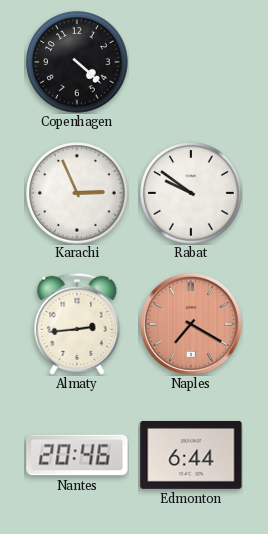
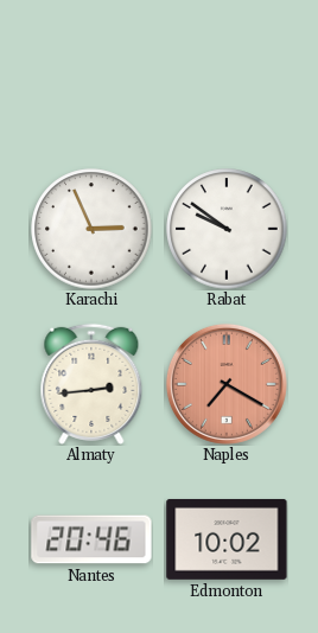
Copenhagen: 4:22 -> none (77, 62)
Edmonton: 6:44 -> 10:02 (227, 539)
